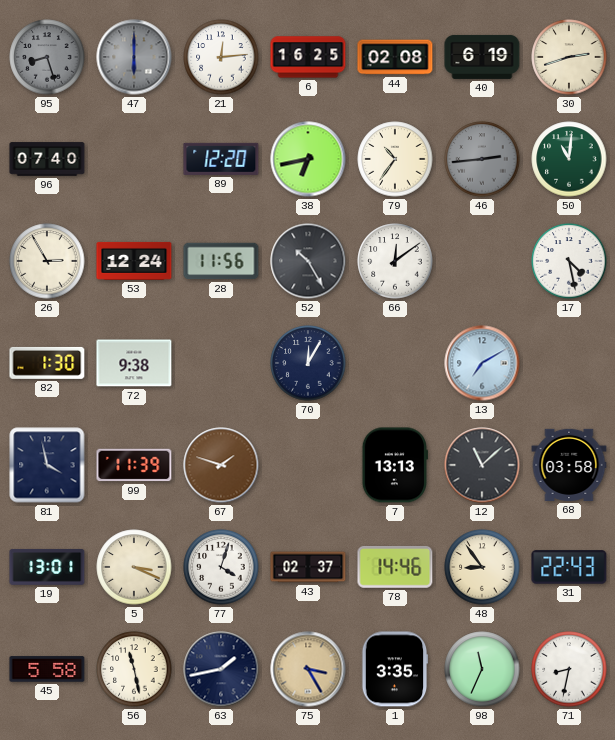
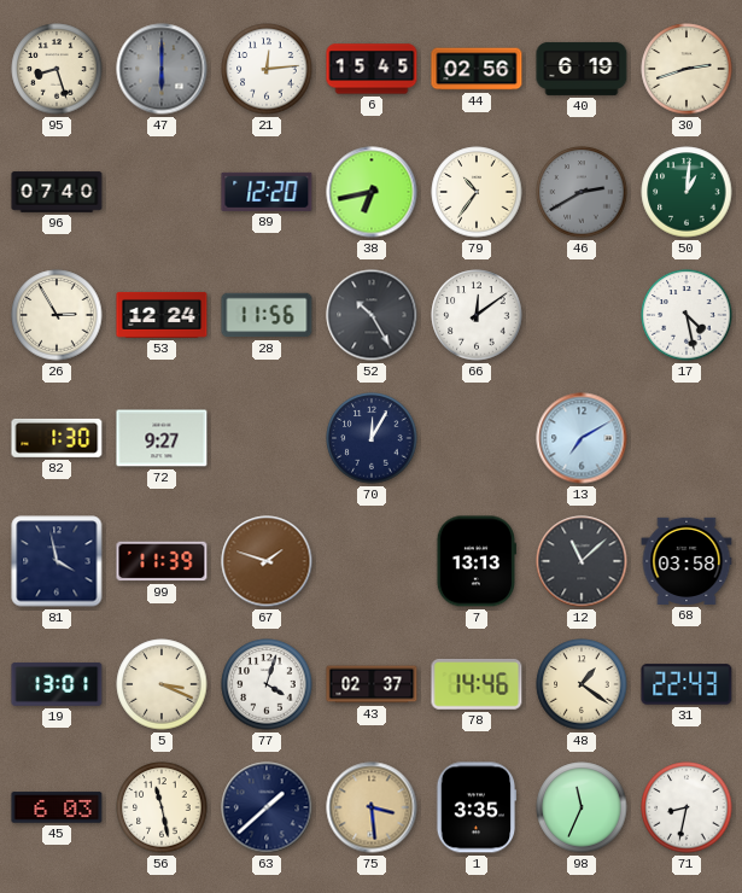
95 dial: grey -> cream (57, 69)
6: 16:25 -> 15:45 (372, 69)
44: 02:08 -> 02:56 (477, 69)
46: 2:44 -> 2:40 (582, 192)
50: 11:01 -> 1:01 (687, 192)
72: 9:38 -> 9:27 (162, 438)
48: 8:54 -> 1:21 (582, 684)
45: 5:58 -> 6:03 (57, 807)
63: 1:43 -> 1:38 (267, 807)
75: 3:25 -> 3:29 (372, 807)
